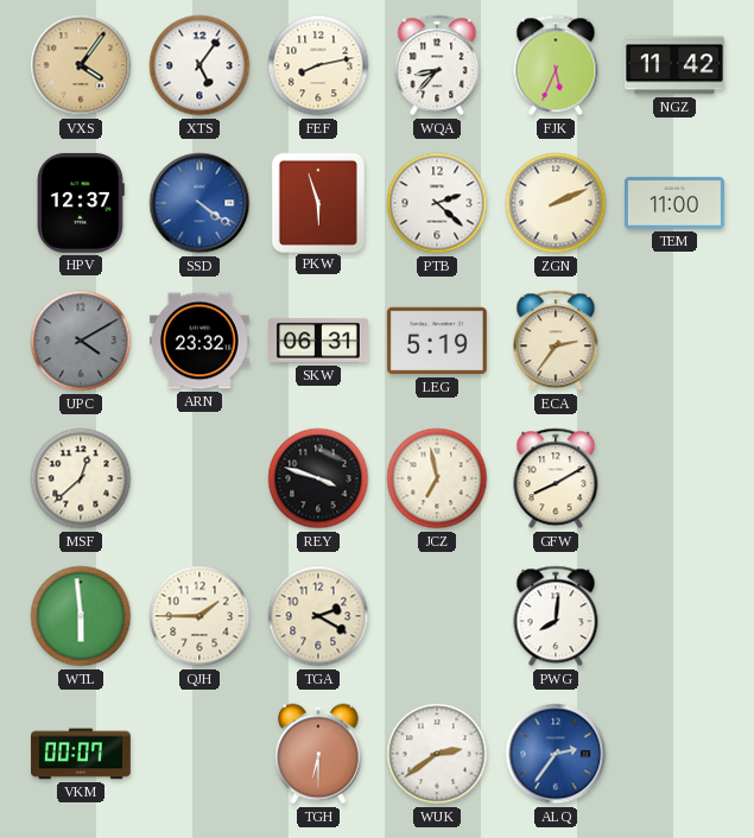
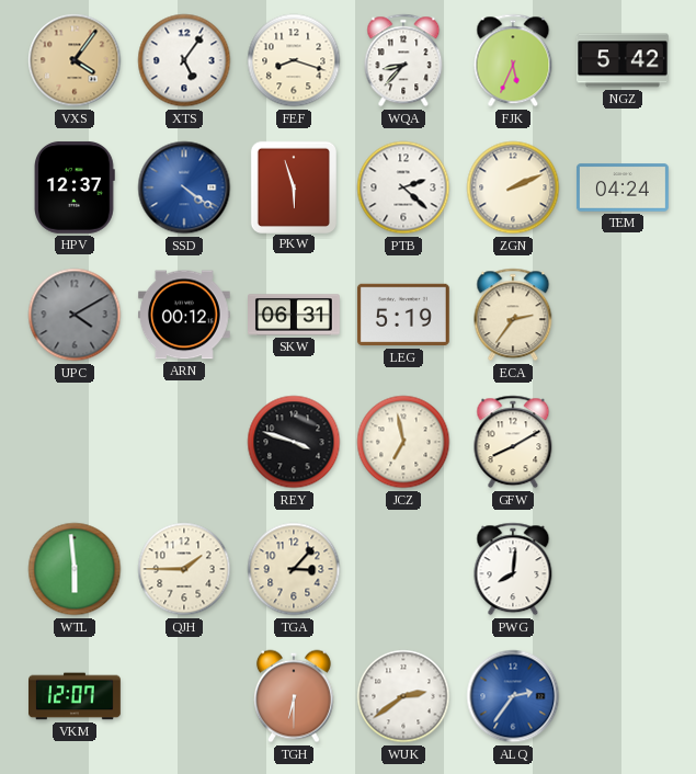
FEF: 8:13 -> 8:18 (294, 60)
NGZ: 11:42 -> 5:42 (623, 60)
TEM: 11:00 -> 04:24 (624, 187)
ARN: 23:32 -> 00:12 (184, 315)
MSF: 12:38 -> none (81, 478)
TGA: 2:20 -> 3:07 (294, 569)
VKM: 00:07 -> 12:07 (76, 696)
